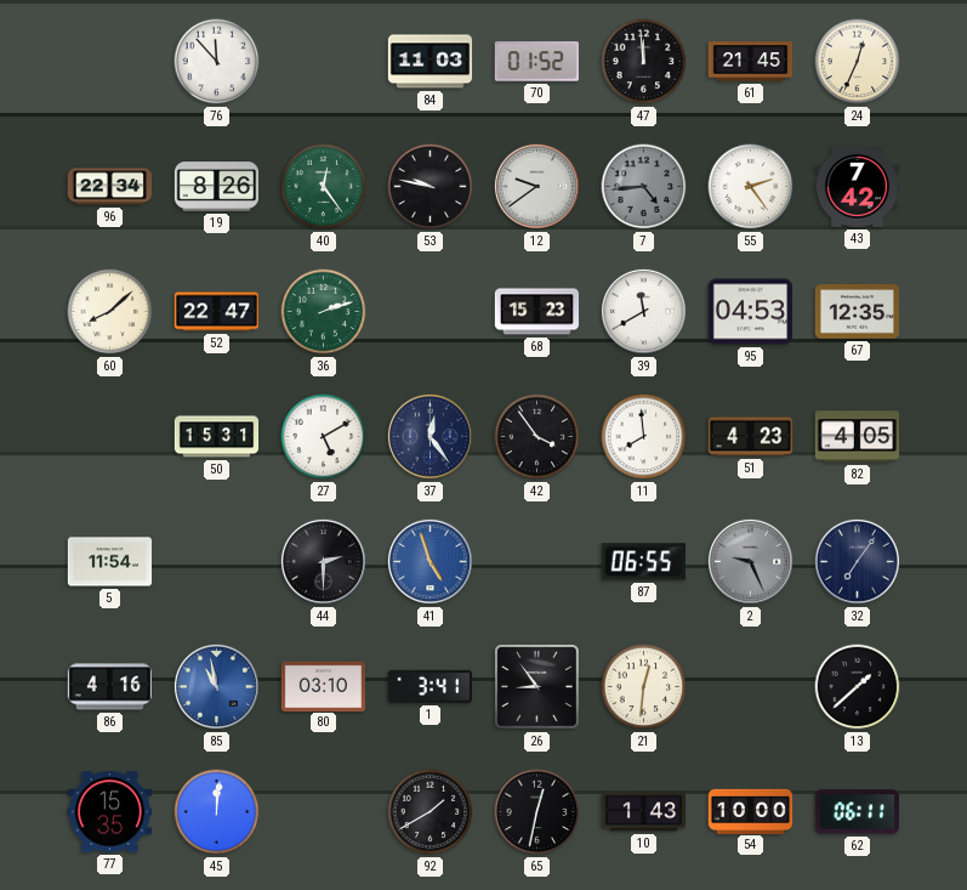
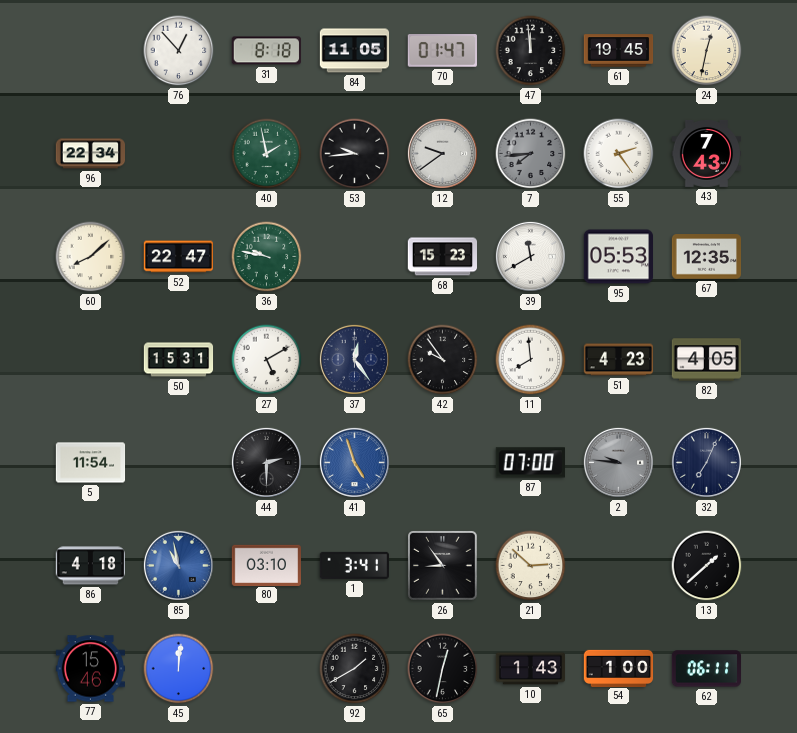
76: 11:53 -> 12:53 (179, 51)
31: none -> 8:18 (266, 51)
84: 11:03 -> 11:05 (355, 51)
70: 01:52 -> 01:47 (442, 51)
61: 21:45 -> 19:45 (619, 51)
24: 12:34 -> 12:32 (707, 51)
19: 8:26 -> none (217, 187)
40: 12:24 -> 1:58 (267, 154)
53: 9:47 -> 9:44 (355, 154)
7: 4:44 -> 7:44 (531, 154)
43: 7:42 -> 7:43 (707, 153)
36: 2:12 -> 9:47 (267, 257)
95: 04:53 -> 05:53 (618, 257)
42: 3:54 -> 9:54 (443, 360)
87: 06:55 -> 07:00 (530, 463)
2: 9:26 -> 9:46 (618, 462)
32: 7:06 -> 7:04 (706, 462)
86: 4:16 -> 4:18 (90, 566)
21: 12:31 -> 2:52 (531, 566)
77: 15:35 -> 15:46 (90, 669)
54: 10:00 -> 1:00 (619, 668)
